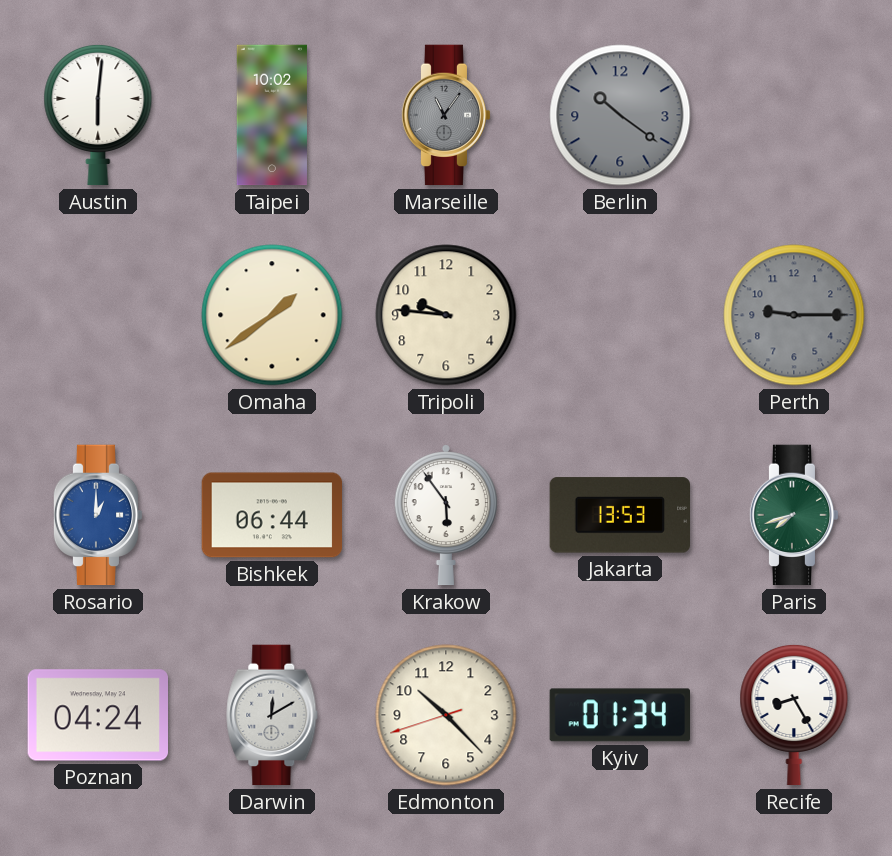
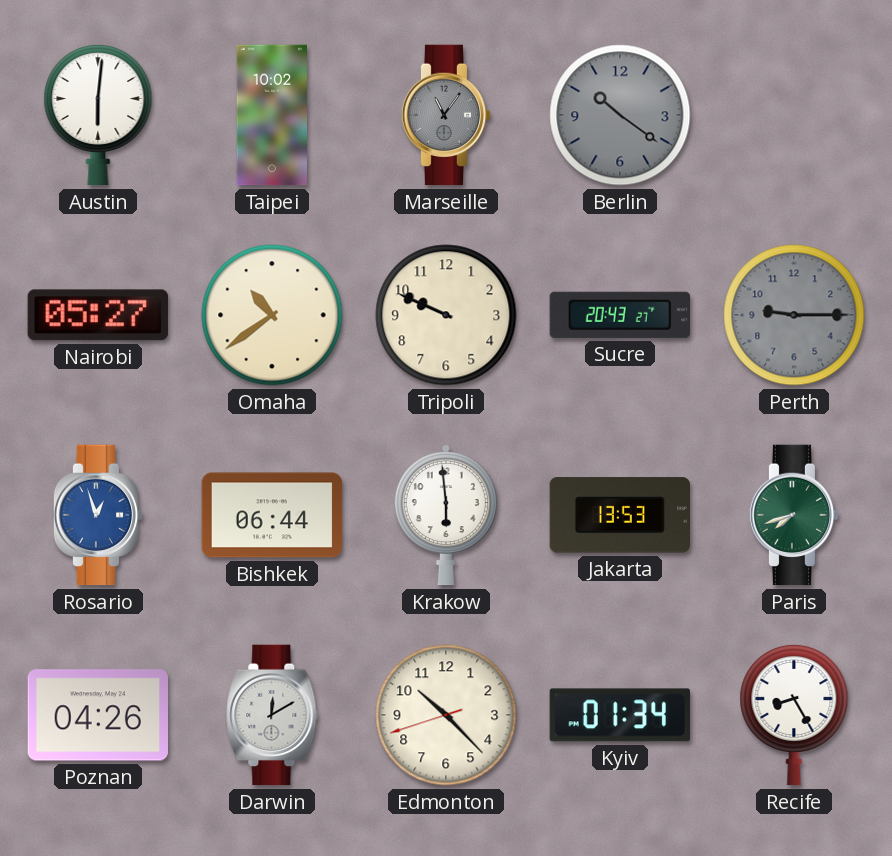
Nairobi: none -> 05:27 (98, 315)
Omaha: 1:39 -> 10:39 (272, 315)
Tripoli: 9:46 -> 9:49 (446, 315)
Sucre: none -> 20:43 (619, 315)
Rosario: 1:00 -> 12:57 (98, 515)
Krakow: 5:54 -> 5:59 (446, 515)
Poznan: 04:24 -> 04:26 (98, 715)
